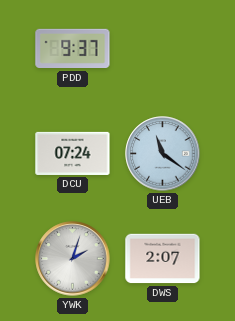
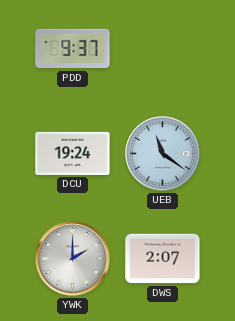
DCU: 07:24 -> 19:24 (73, 153)
YWK: 2:03 -> 2:00 (73, 259)
